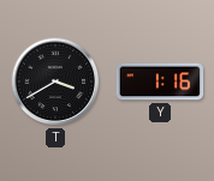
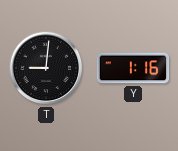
T: 3:40 -> 9:01 (46, 68)
